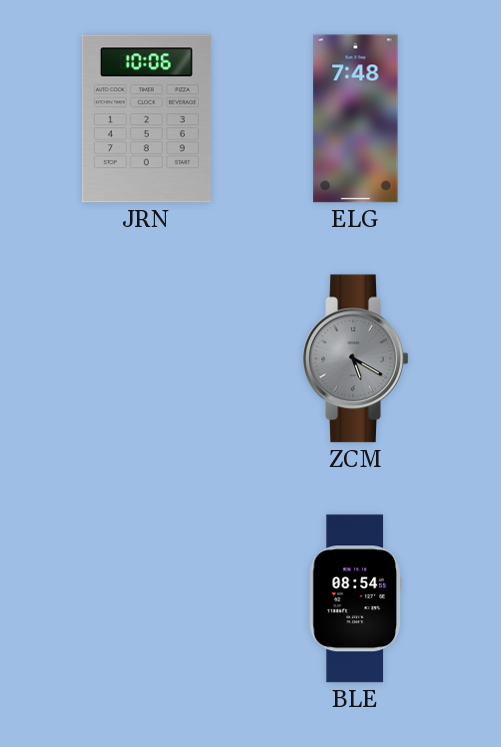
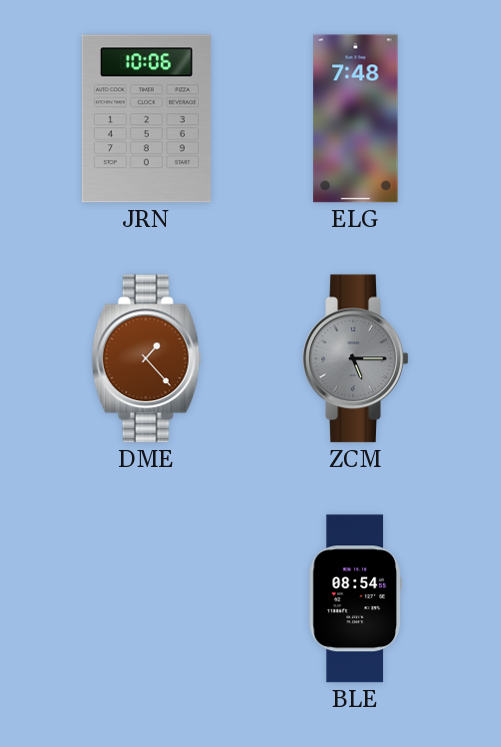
DME: none -> 1:23 (147, 359)
ZCM: 5:20 -> 5:15 (356, 359)
